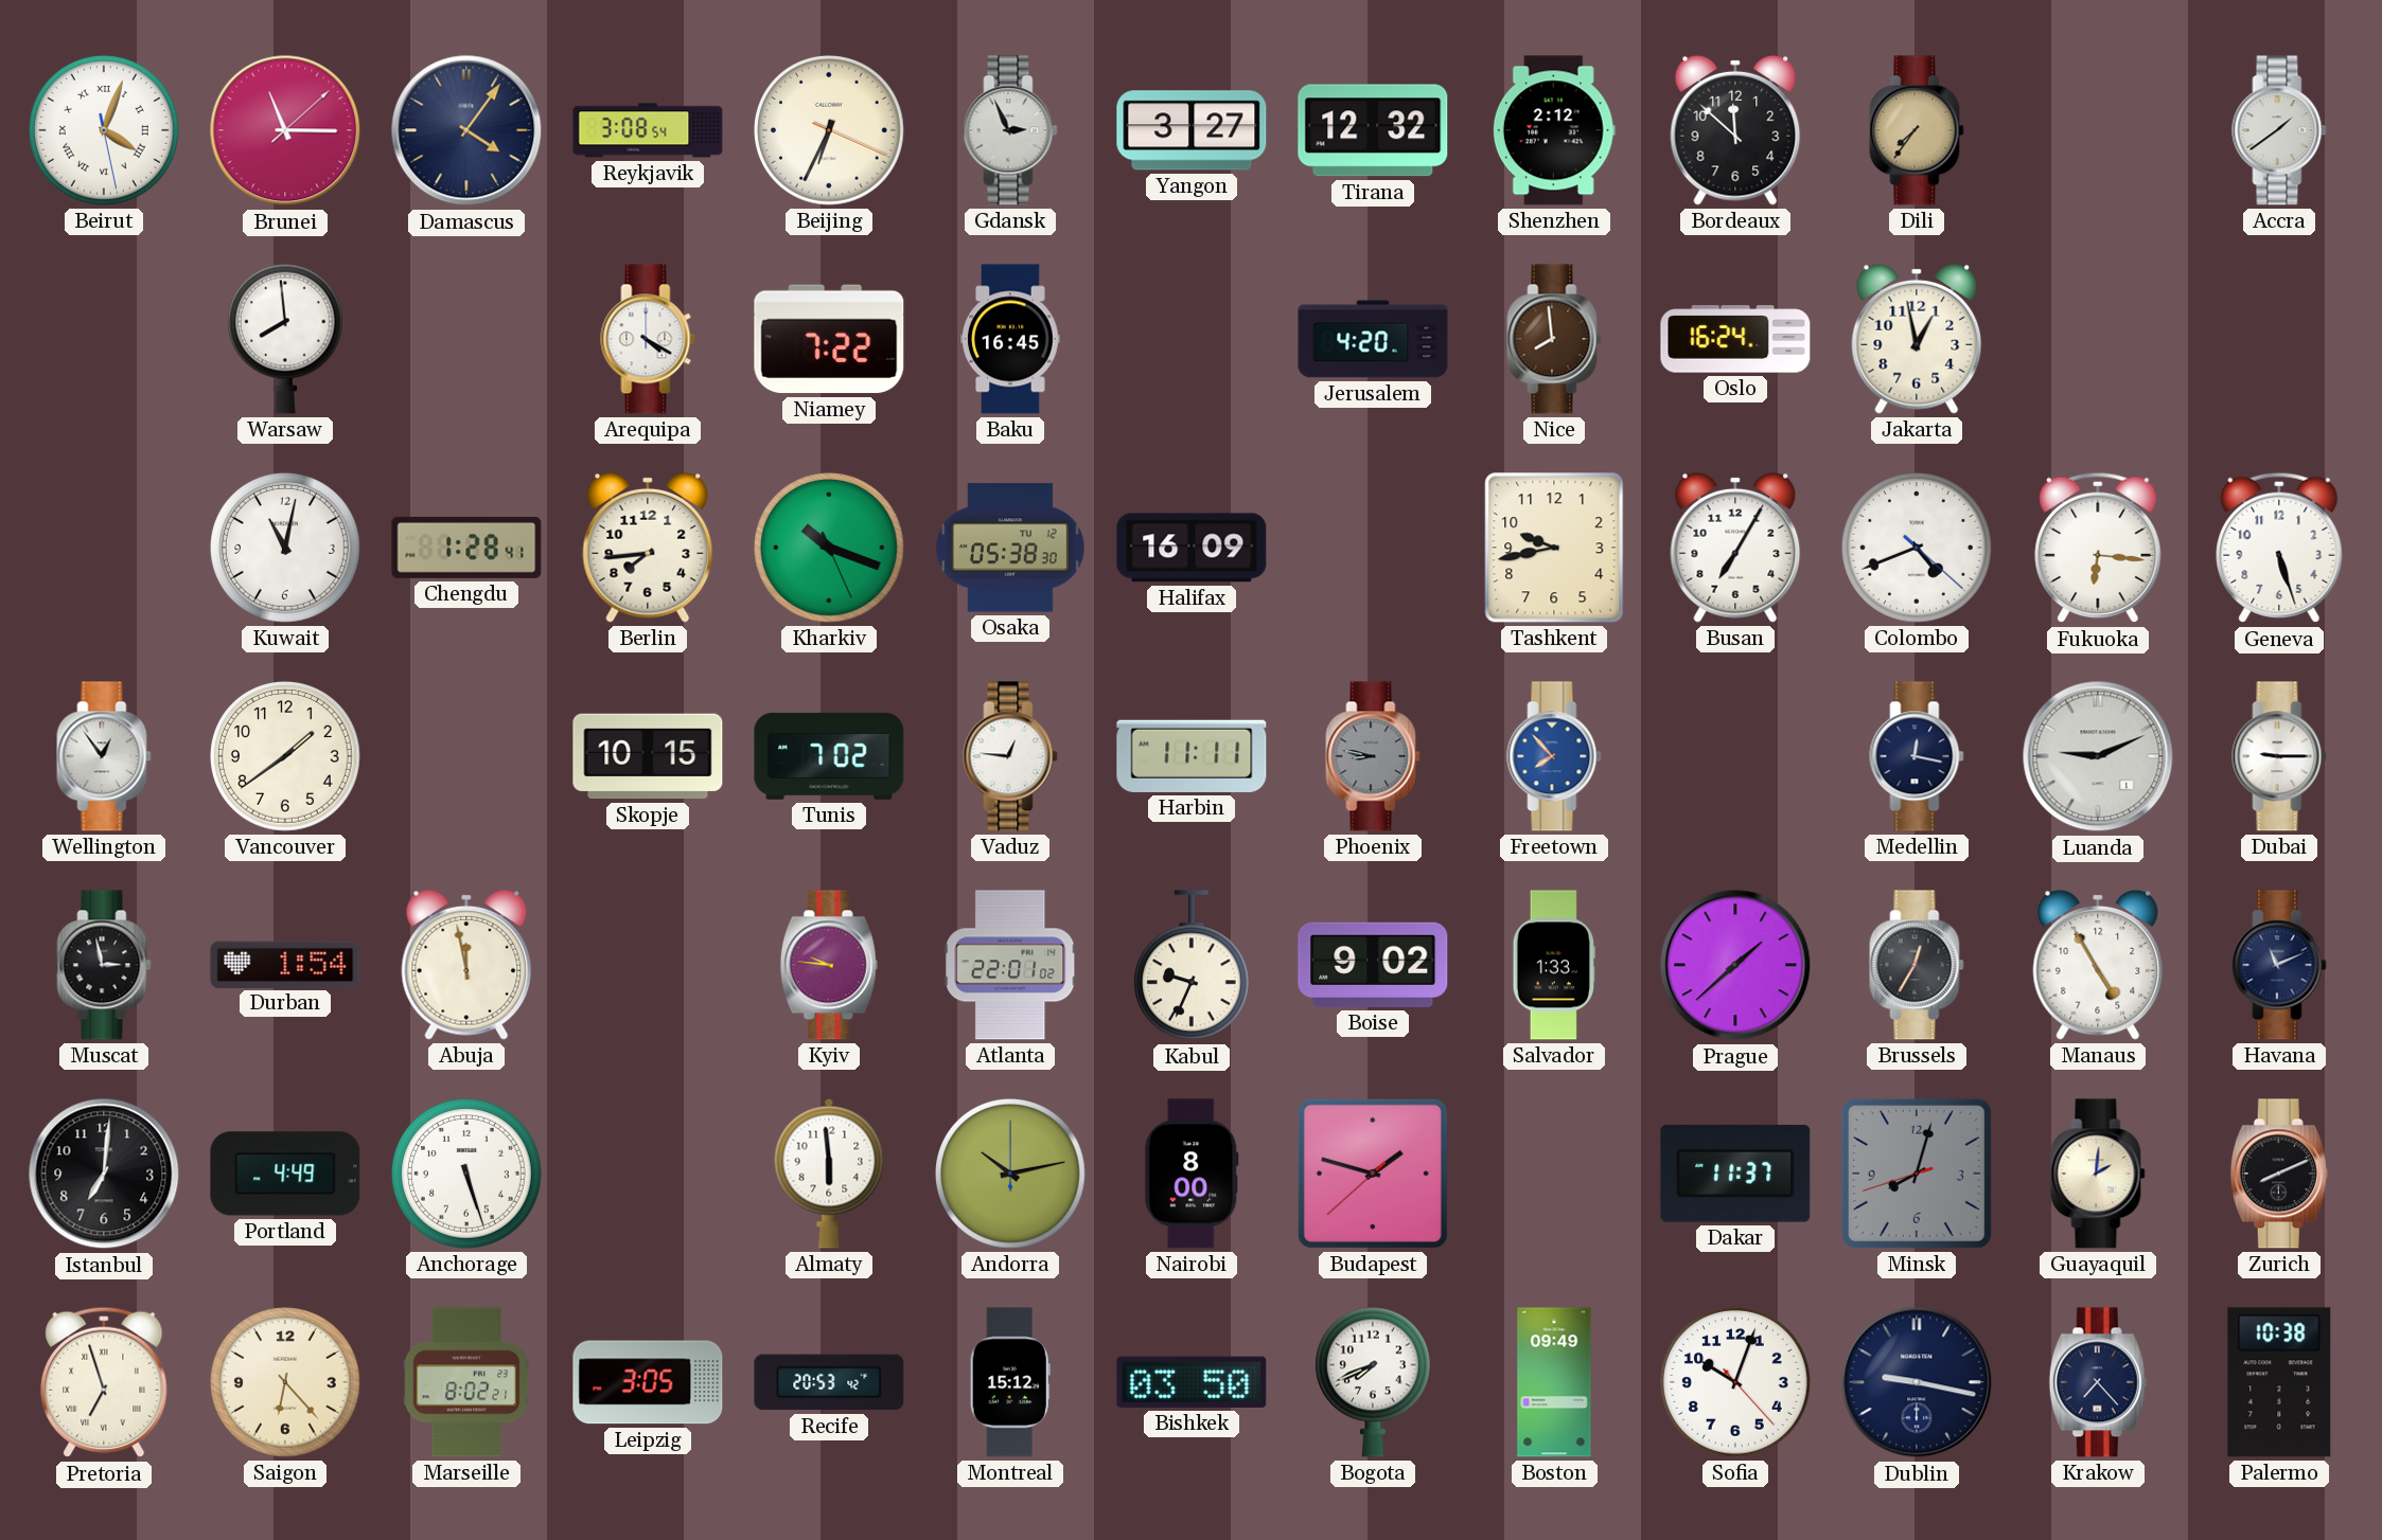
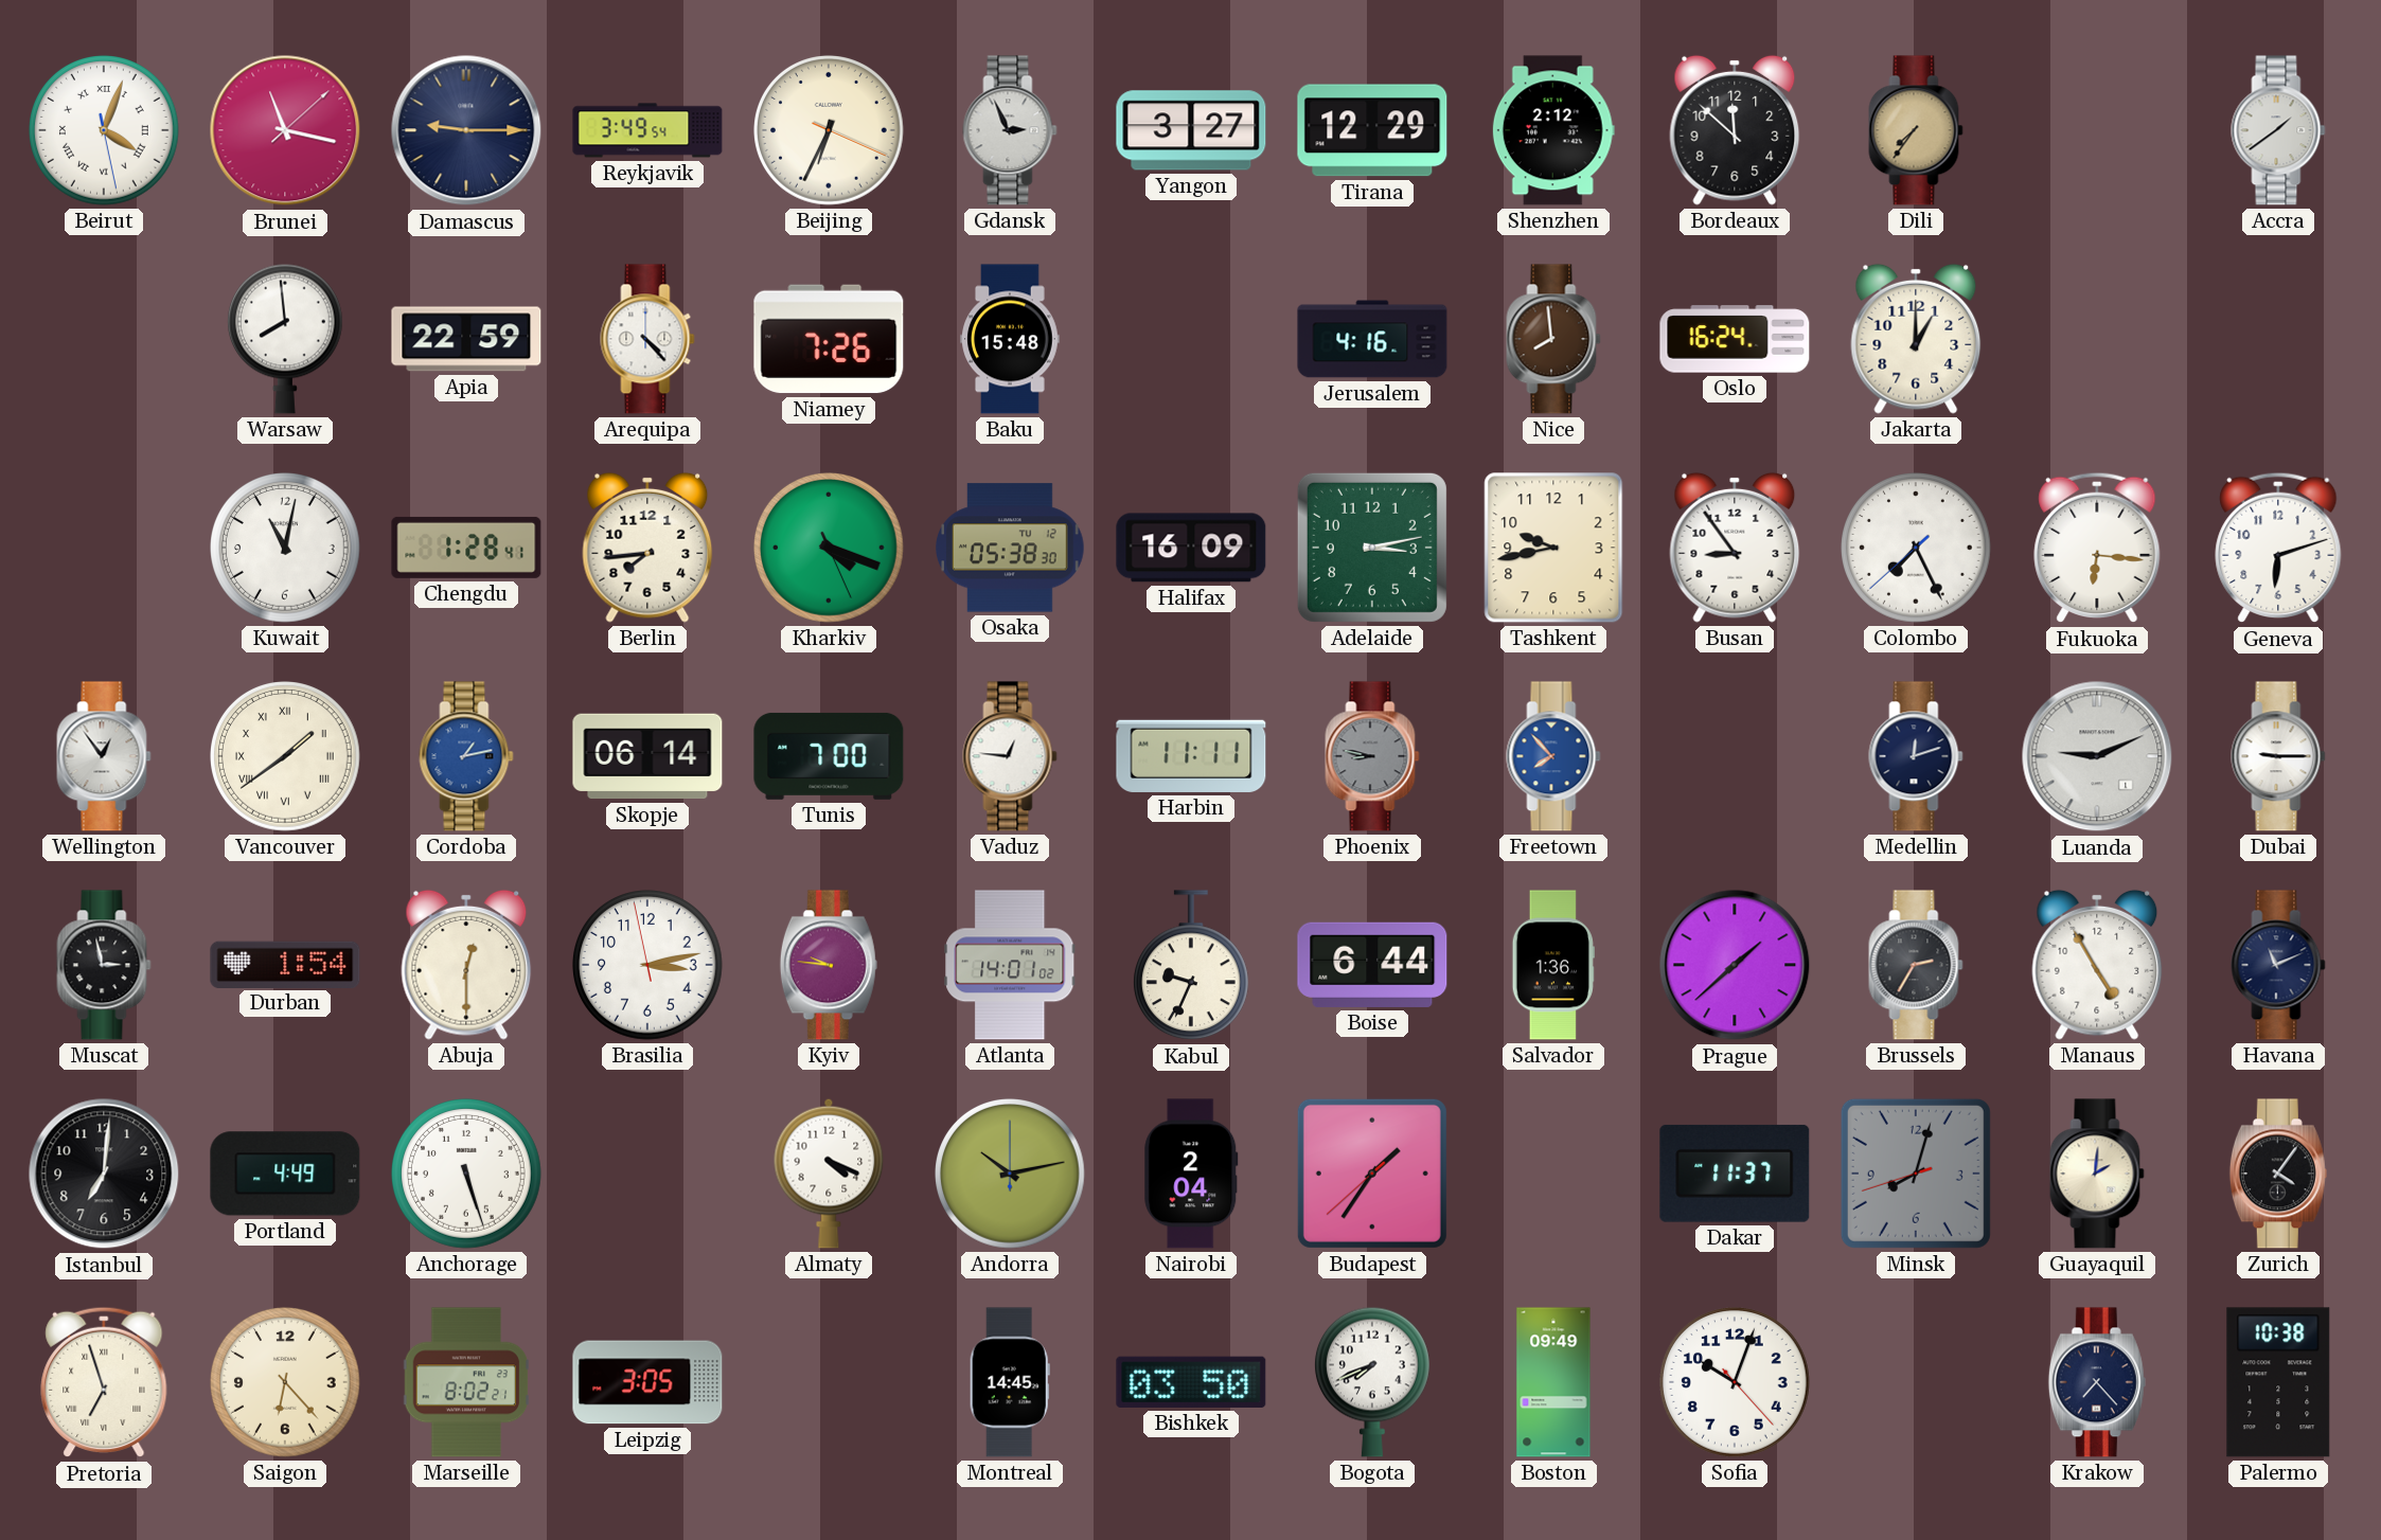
Brunei: 11:15 -> 11:17 (285, 130)
Damascus: 4:06 -> 9:15 (466, 130)
Reykjavik: 3:08 -> 3:49 (647, 130)
Tirana: 12:32 -> 12:29 (1372, 130)
Apia: none -> 22:59 (466, 339)
Arequipa: 4:20 -> 4:23 (647, 339)
Niamey: 7:22 -> 7:26 (829, 339)
Baku: 16:45 -> 15:48 (1010, 339)
Jerusalem: 4:20 -> 4:16 (1372, 339)
Jakarta: 12:58 -> 1:00 (1916, 339)
Kharkiv: 10:18 -> 4:18 (830, 549)
Adelaide: none -> 3:13 (1372, 548)
Busan: 7:05 -> 8:54 (1735, 548)
Colombo: 4:41 -> 7:25 (1917, 549)
Geneva: 5:27 -> 6:12 (2278, 548)
Vancouver numerals: Arabic -> Roman (286, 757)
Cordoba: none -> 1:13 (466, 756)
Skopje: 10:15 -> 06:14 (647, 756)
Tunis: 7:02 -> 7:00 (829, 756)
Medellin: 12:17 -> 12:12 (1916, 756)
Abuja: 11:58 -> 12:30 (466, 965)
Brasilia: none -> 3:12 (648, 966)
Atlanta: 22:01 -> 14:01 (1010, 965)
Boise: 9:02 -> 6:44 (1372, 965)
Salvador: 1:33 -> 1:36 (1553, 965)
Brussels: 12:35 -> 2:35 (1916, 965)
Almaty: 5:59 -> 4:19 (829, 1174)
Nairobi: 8:00 -> 2:04 (1191, 1174)
Budapest: 1:47 -> 1:35 (1372, 1174)
Zurich: 8:11 -> 4:06 (2278, 1174)
Recife: 20:53 -> none (829, 1382)
Montreal: 15:12 -> 14:45 (1010, 1382)
Dublin: 9:17 -> none (1917, 1382)
